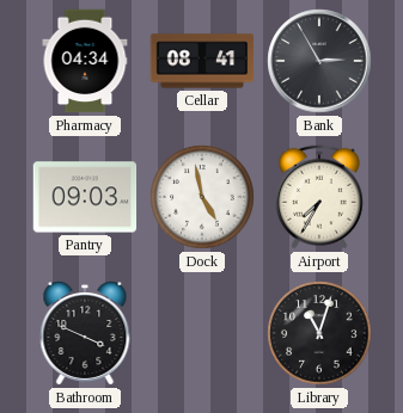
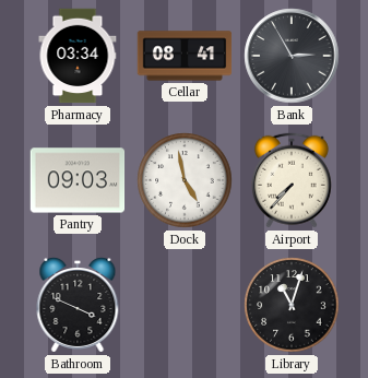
Pharmacy: 04:34 -> 03:34 (78, 56)
Airport: 7:35 -> 7:37 (292, 180)
